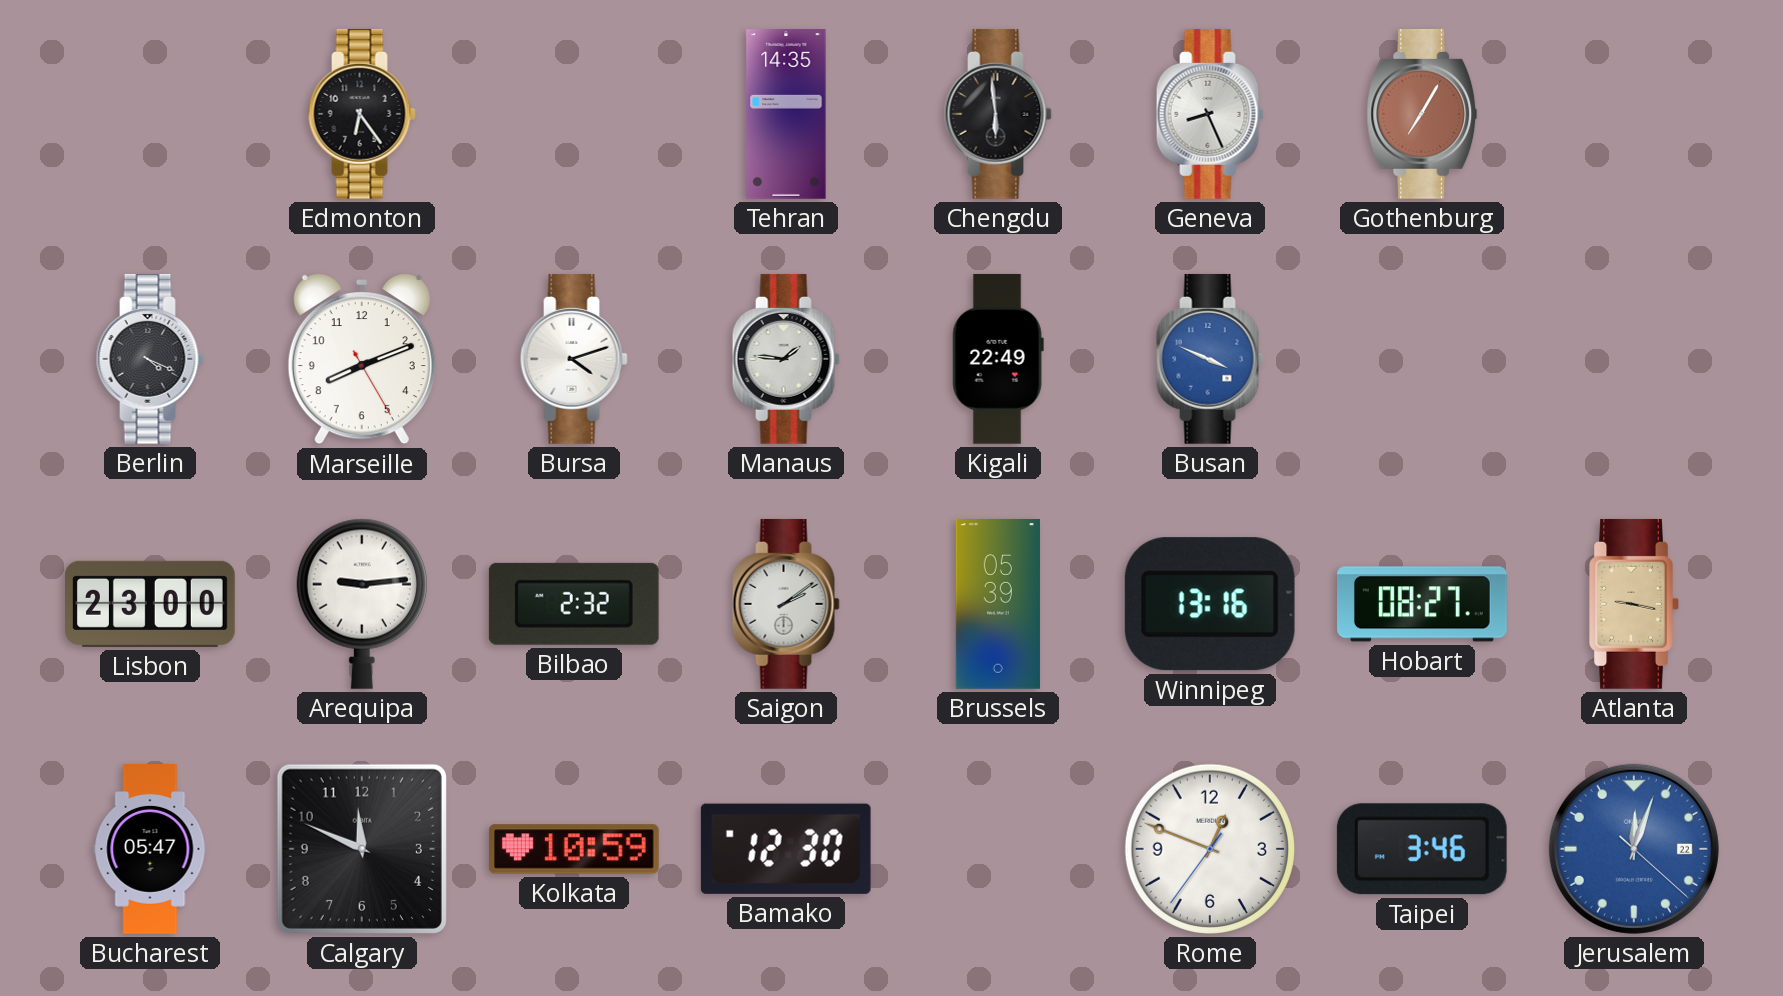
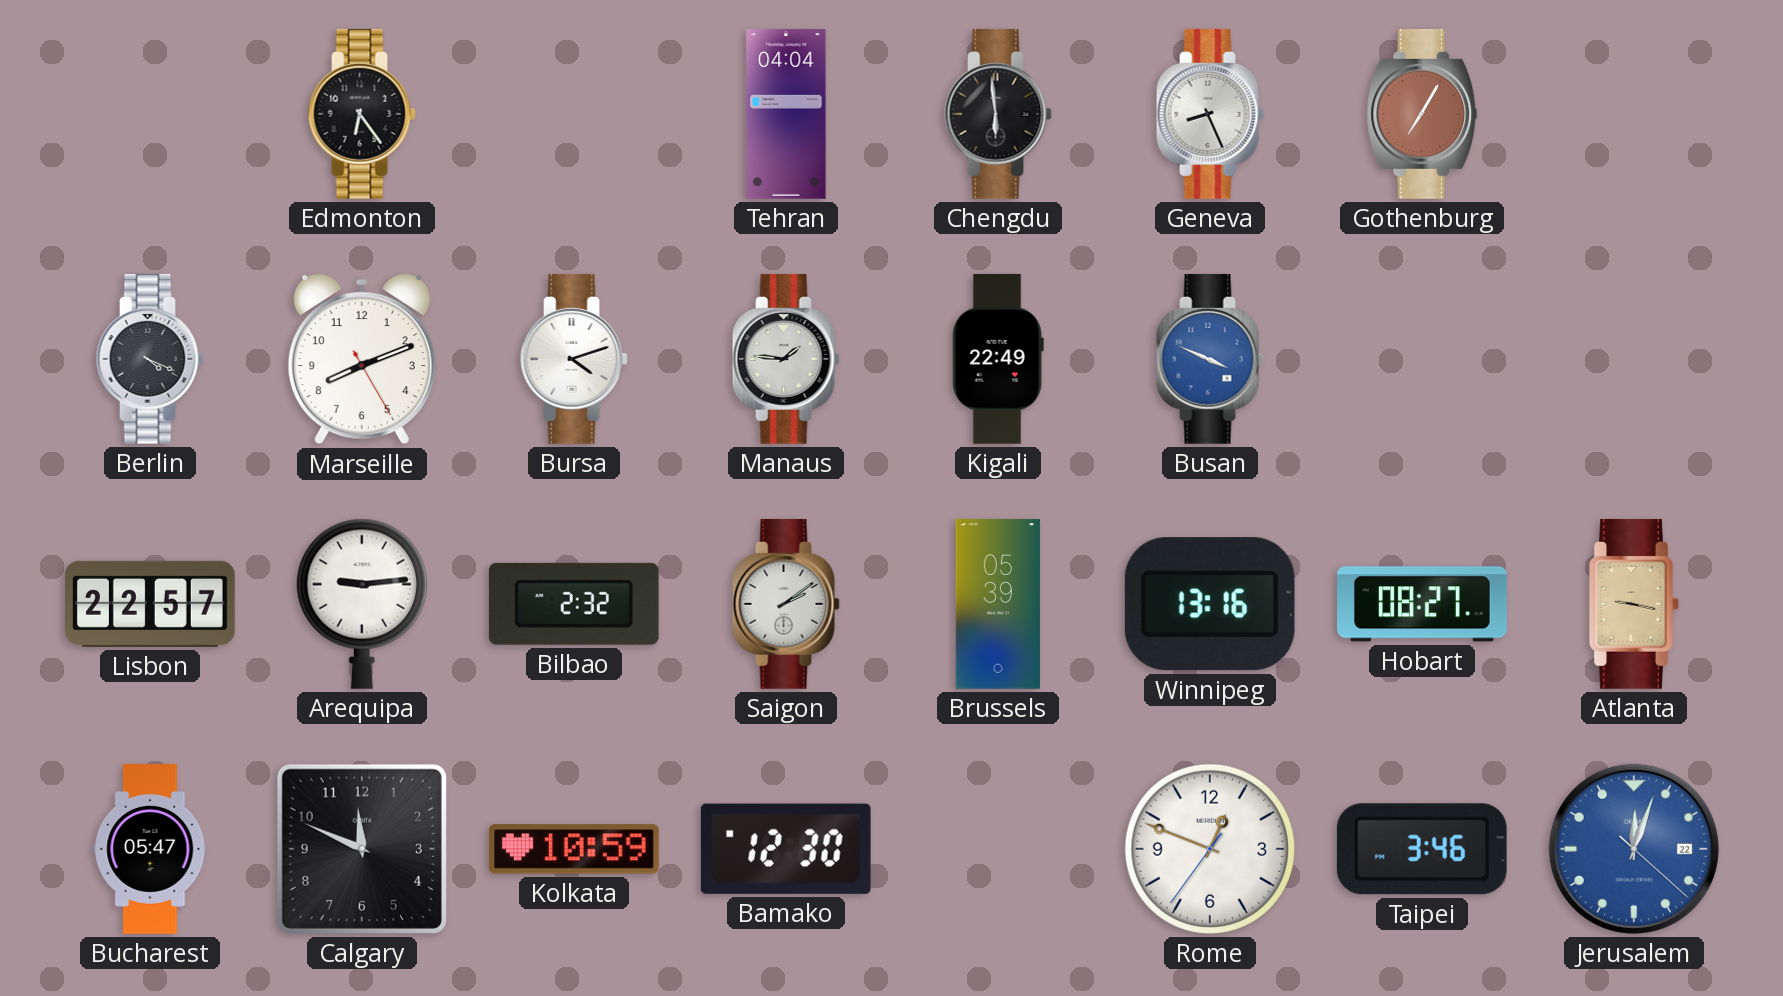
Tehran: 14:35 -> 04:04 (786, 115)
Lisbon: 23:00 -> 22:57 (151, 604)
